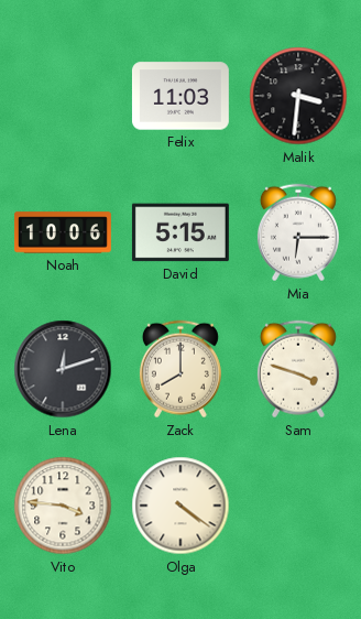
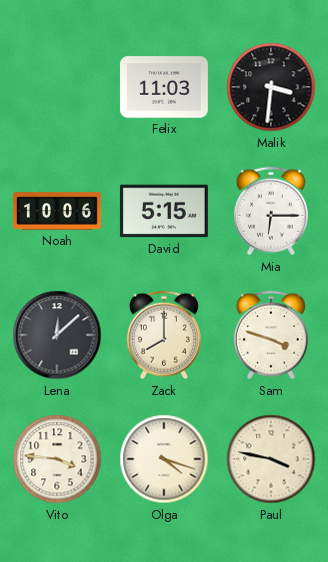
Lena: 12:12 -> 12:08 (57, 335)
Olga: 4:21 -> 4:18 (164, 459)
Paul: none -> 3:47 (271, 459)
